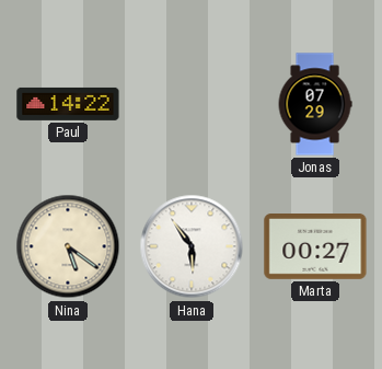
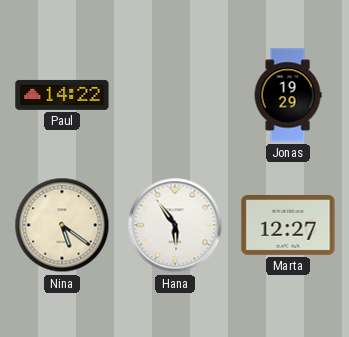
Jonas: 07:29 -> 19:29 (288, 95)
Marta: 00:27 -> 12:27 (288, 226)
